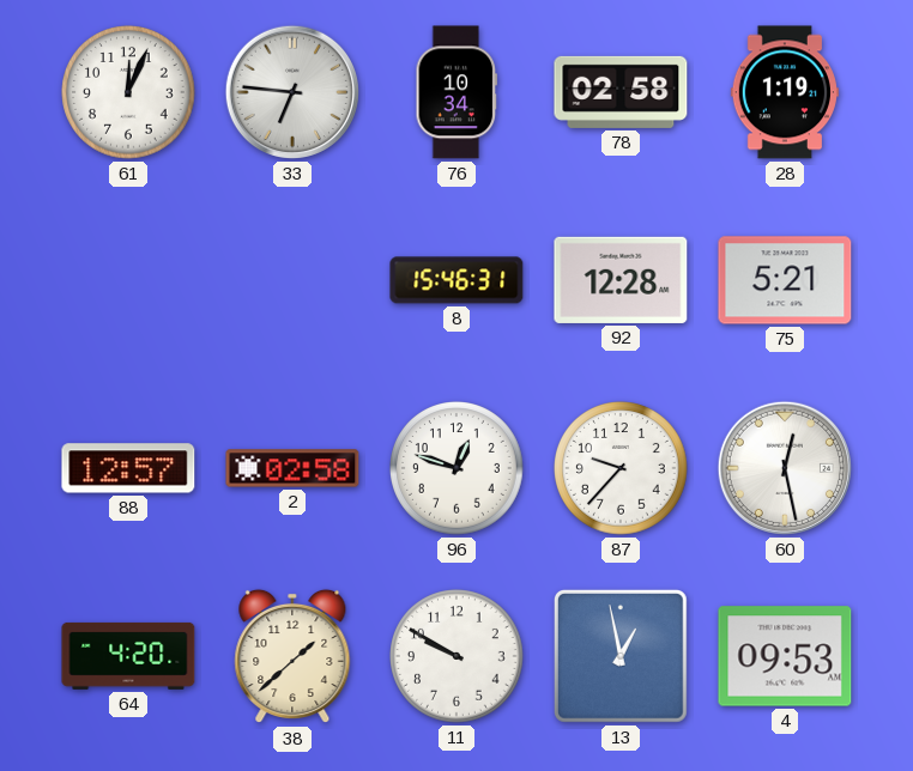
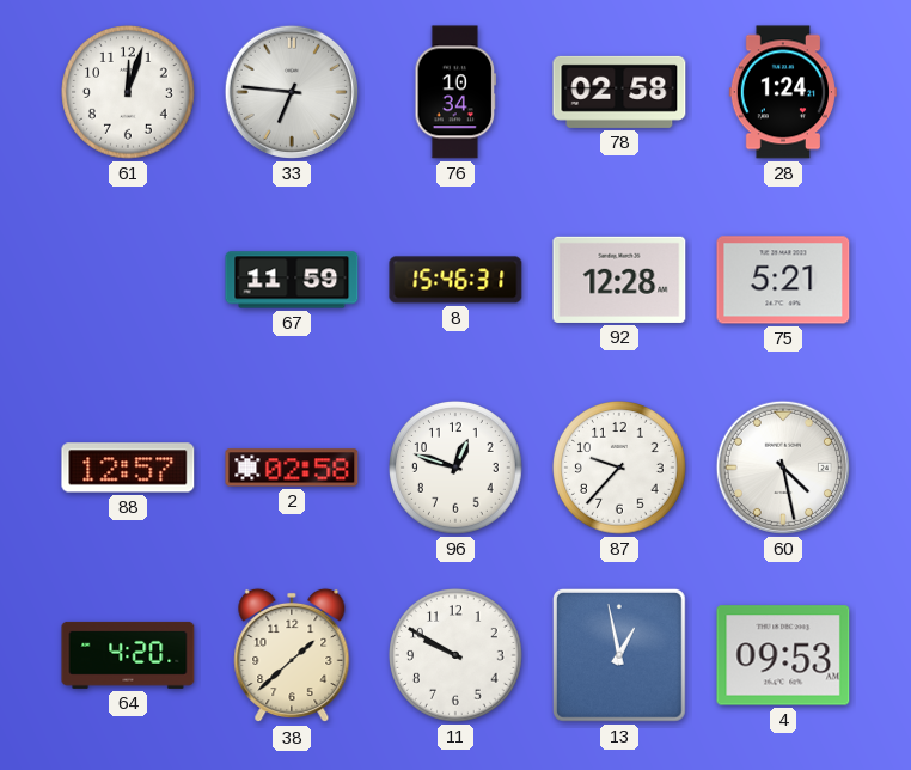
61: 12:04 -> 12:03 (128, 92)
28: 1:19 -> 1:24 (782, 92)
67: none -> 11:59 (292, 280)
60: 12:28 -> 4:28 (783, 467)
